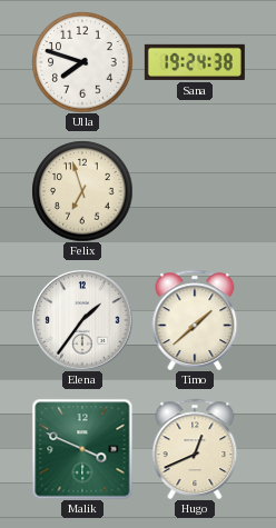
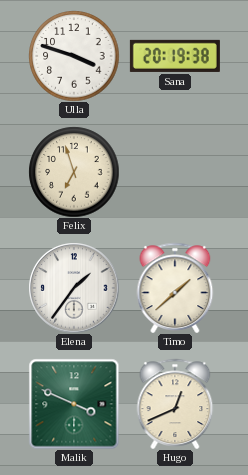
Ulla: 7:48 -> 3:48 (74, 56)
Sana: 19:24 -> 20:19 (175, 56)
